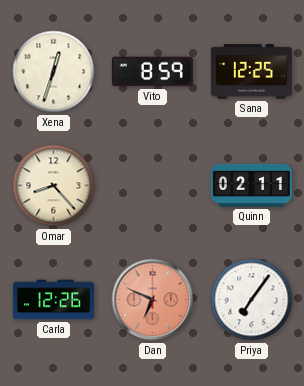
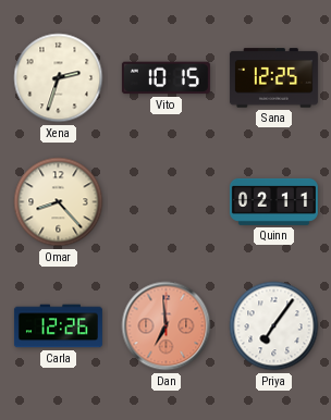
Xena: 12:33 -> 2:33 (59, 78)
Vito: 8:59 -> 10:15 (165, 78)
Dan: 6:49 -> 6:59 (167, 326)
